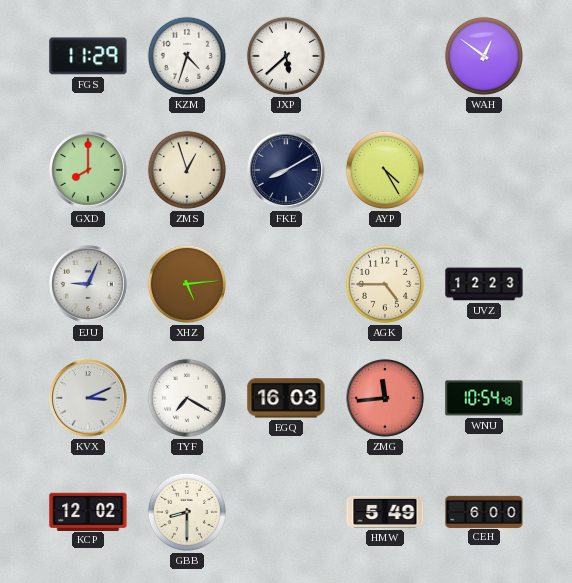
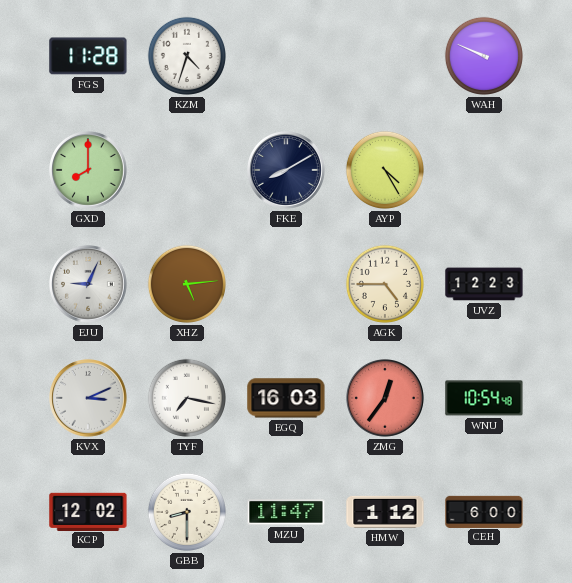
FGS: 11:29 -> 11:28 (88, 56)
JXP: 5:38 -> none (286, 56)
WAH: 12:51 -> 9:49 (484, 56)
ZMS: 12:57 -> none (187, 170)
TYF: 7:20 -> 7:17 (187, 398)
ZMG: 11:44 -> 12:36 (386, 399)
MZU: none -> 11:47 (286, 512)
HMW: 5:49 -> 1:12 (385, 512)
